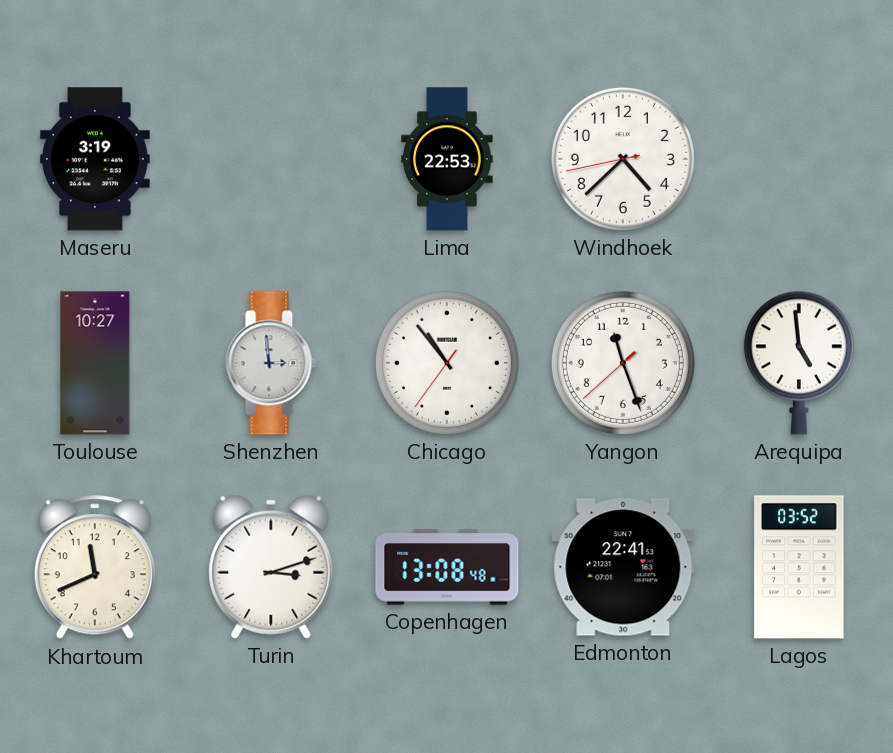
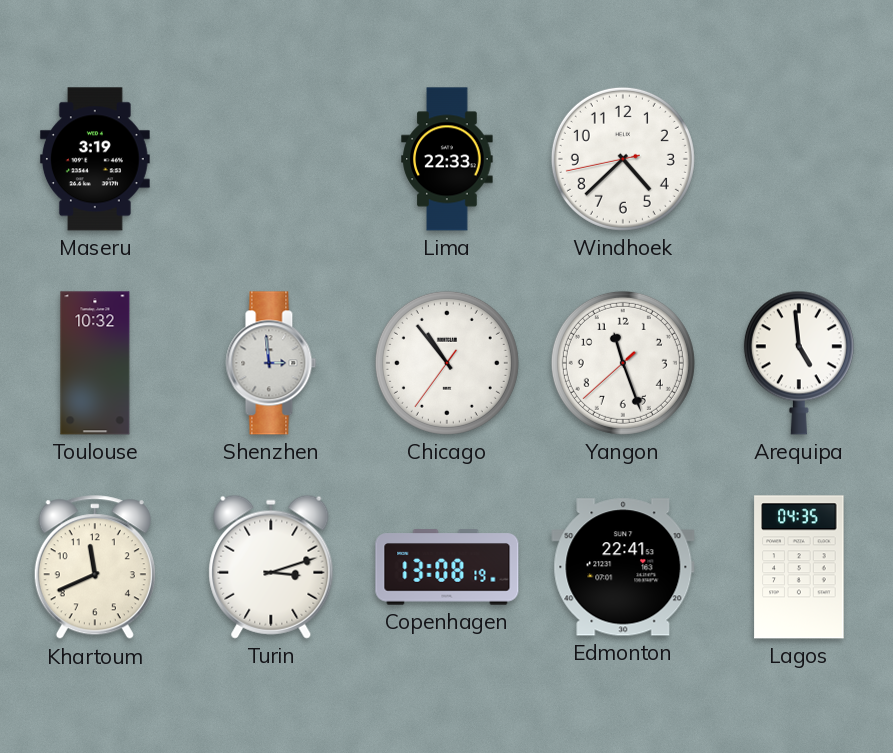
Lima: 22:53 -> 22:33 (447, 159)
Toulouse: 10:27 -> 10:32 (95, 363)
Copenhagen: 13:08:48 -> 13:08:19 (447, 567)
Lagos: 03:52 -> 04:35 (799, 567)
